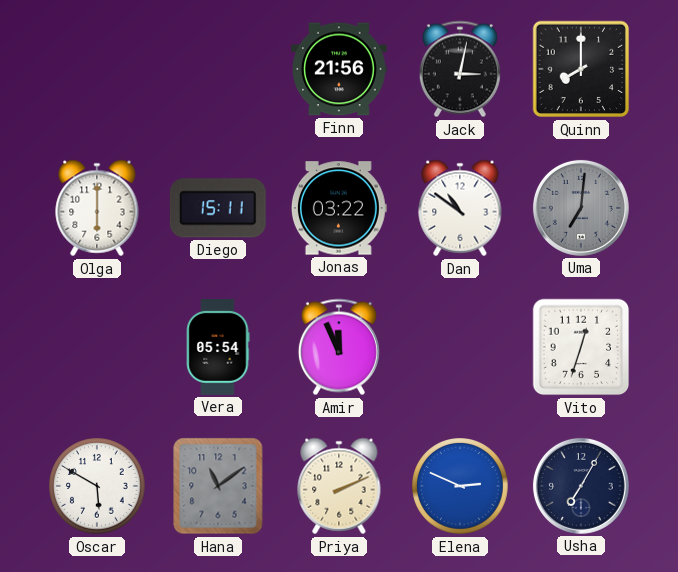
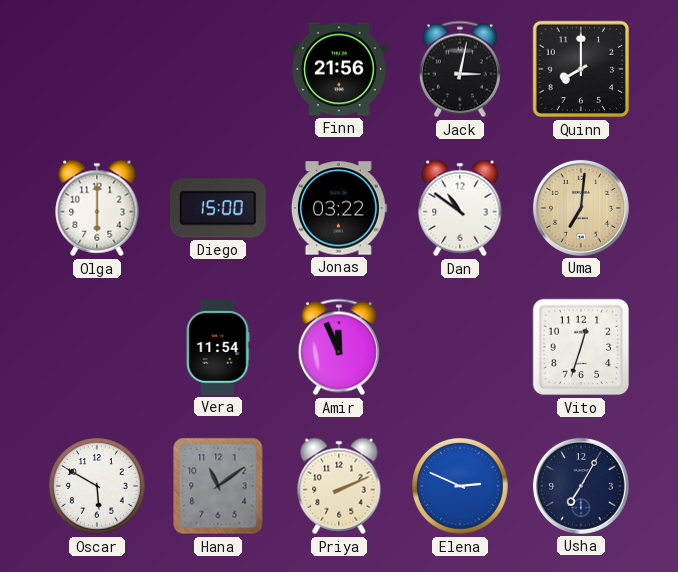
Diego: 15:11 -> 15:00 (218, 208)
Uma dial: grey -> champagne (581, 208)
Vera: 05:54 -> 11:54 (218, 348)
